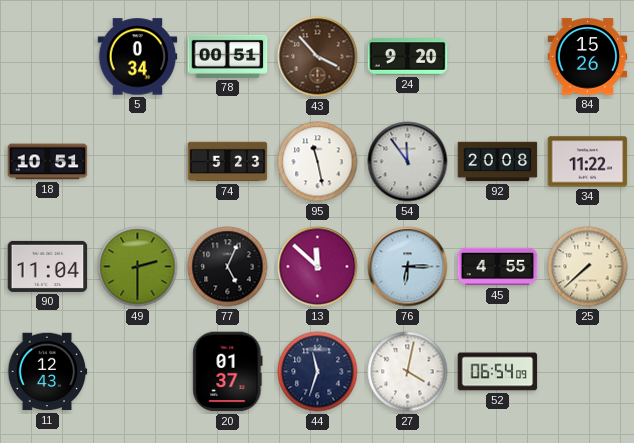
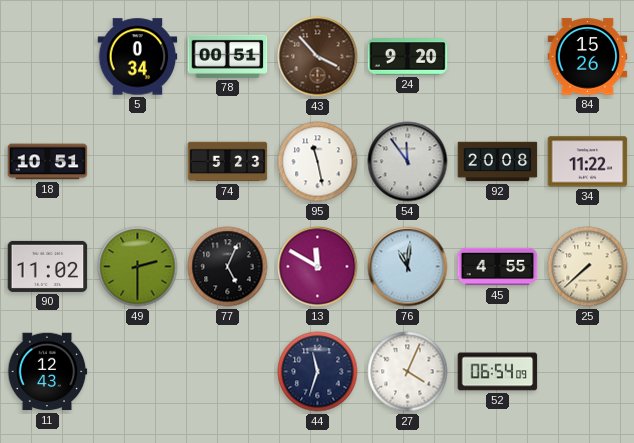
90: 11:04 -> 11:02 (48, 266)
13: 11:52 -> 11:50 (318, 267)
76: 6:15 -> 11:01 (408, 267)
20: 01:37 -> none (228, 372)
27: 4:02 -> 4:04 (408, 372)
